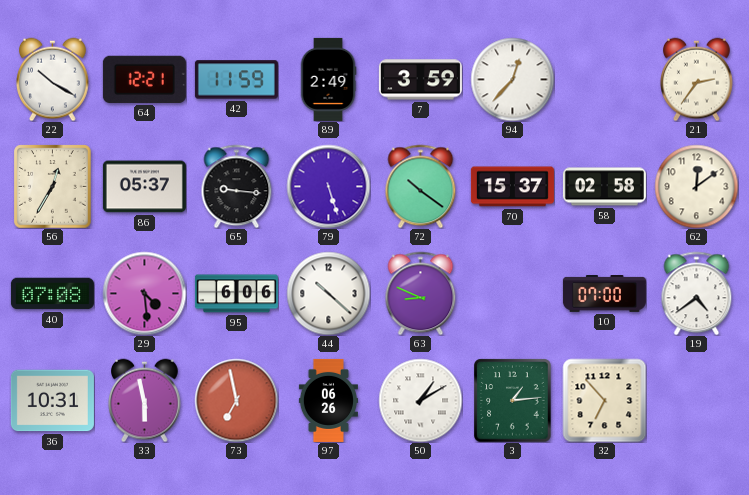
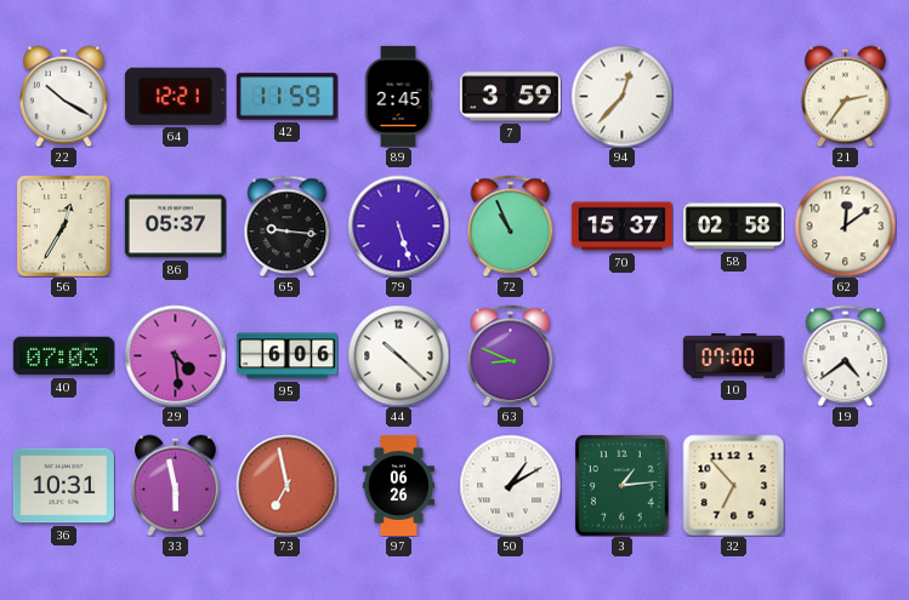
89: 2:49 -> 2:45 (398, 96)
72: 10:21 -> 10:56 (511, 225)
40: 07:08 -> 07:03 (63, 356)
